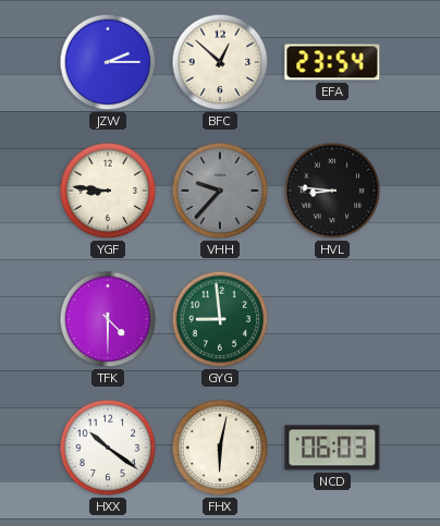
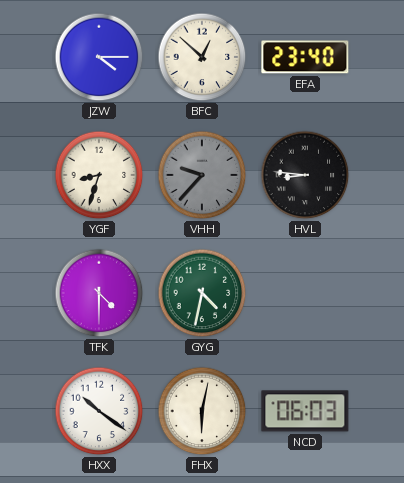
JZW: 2:15 -> 4:15 (99, 57)
EFA: 23:54 -> 23:40 (305, 57)
YGF: 8:46 -> 8:33 (99, 175)
GYG: 8:59 -> 4:32 (202, 293)
